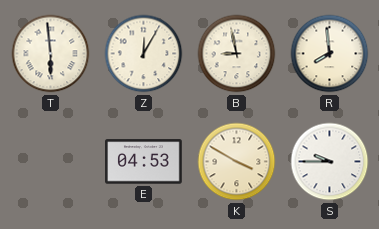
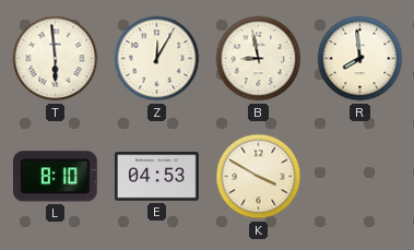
L: none -> 8:10 (55, 177)
S: 9:45 -> none (330, 162)
